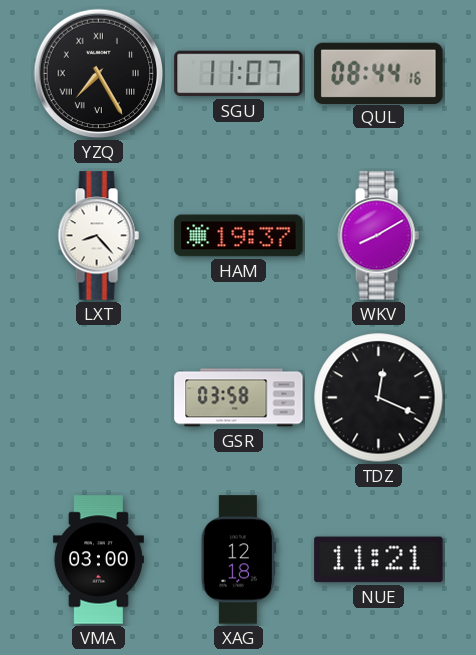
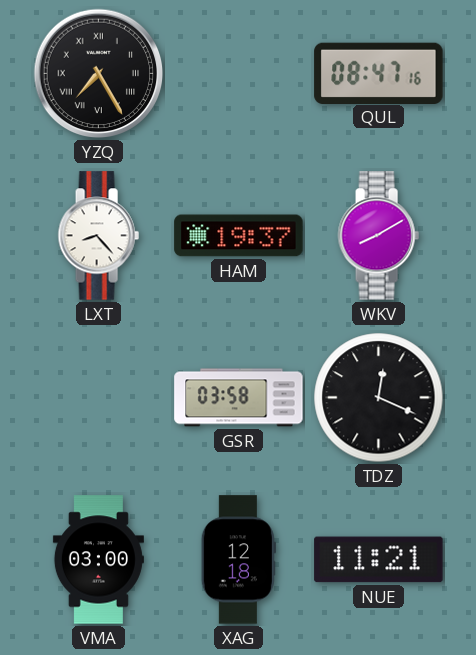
SGU: 11:07 -> none (239, 74)
QUL: 08:44 -> 08:47 (379, 73)
